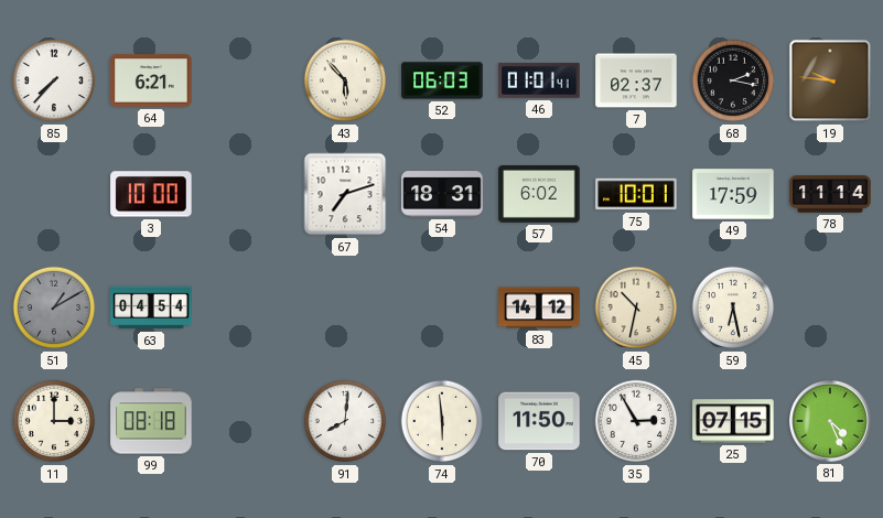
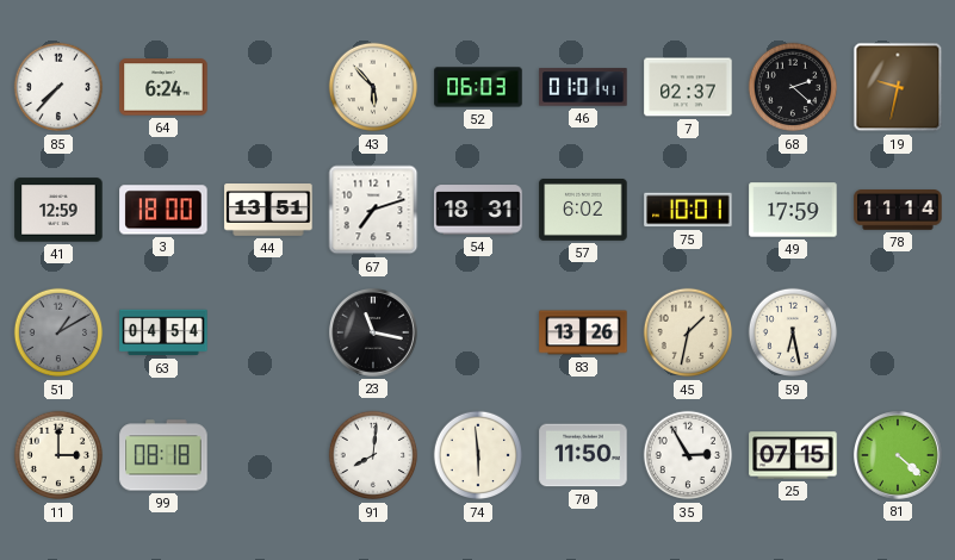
64: 6:21 -> 6:24 (163, 87)
68: 2:17 -> 2:22 (793, 87)
19: 9:46 -> 9:32 (898, 87)
41: none -> 12:59 (58, 210)
3: 10:00 -> 18:00 (163, 210)
44: none -> 13:51 (268, 211)
23: none -> 11:17 (374, 334)
83: 14:12 -> 13:26 (583, 332)
45: 10:32 -> 1:32 (688, 332)
81: 4:26 -> 4:22 (899, 456)
